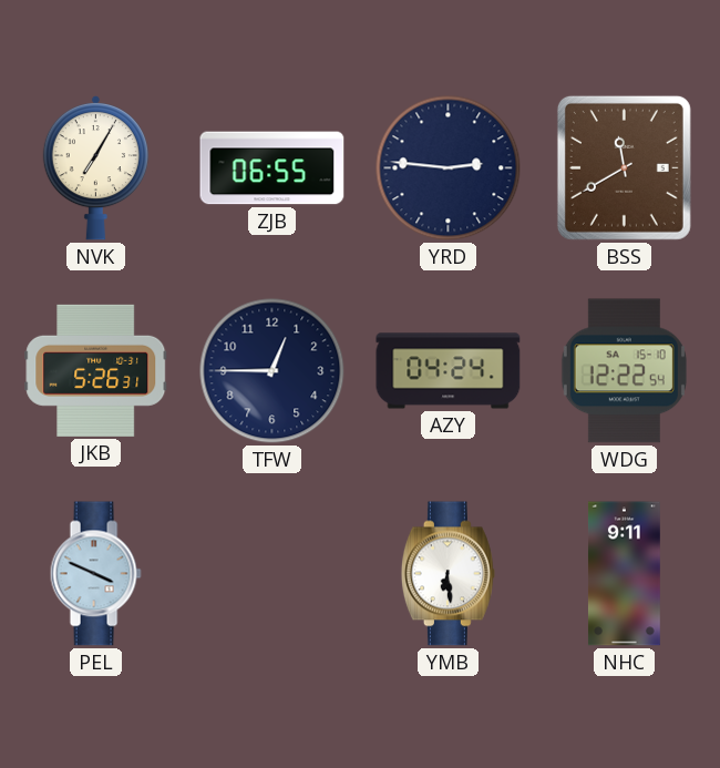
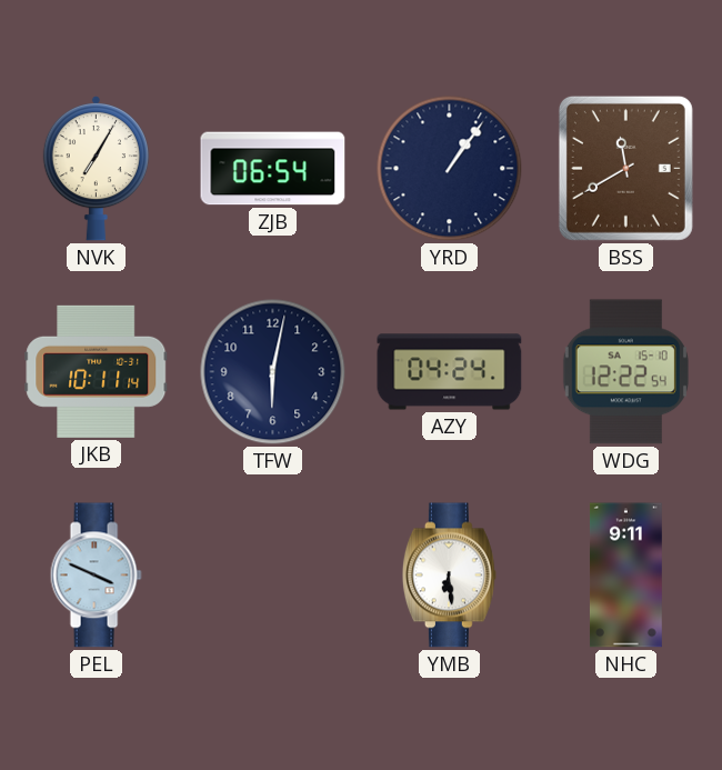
ZJB: 06:55 -> 06:54 (273, 169)
YRD: 2:46 -> 1:06 (450, 169)
JKB: 5:26 -> 10:11 (97, 371)
TFW: 12:45 -> 6:02 (273, 372)
